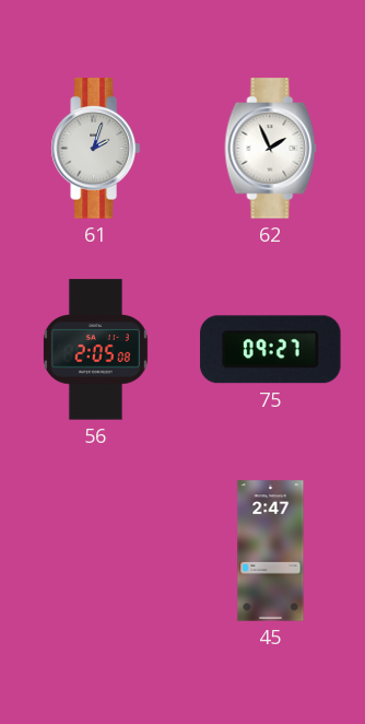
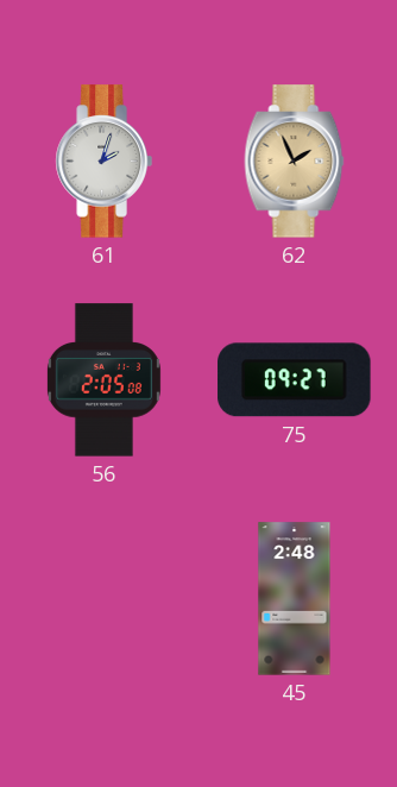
62 dial: white -> champagne (295, 162)
45: 2:47 -> 2:48 (295, 599)
